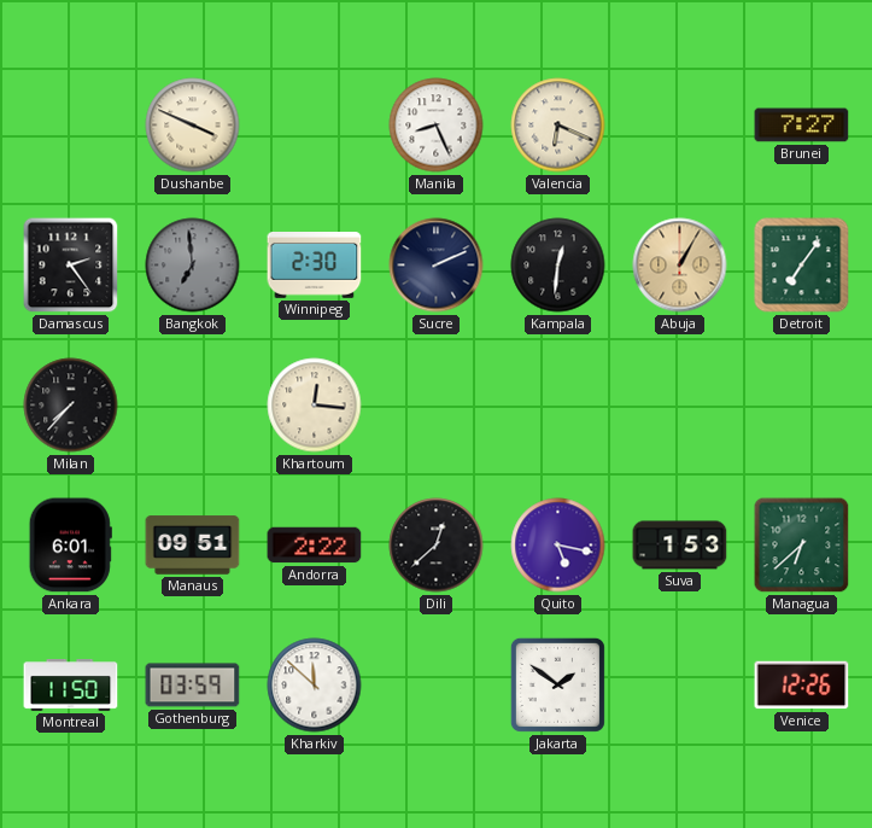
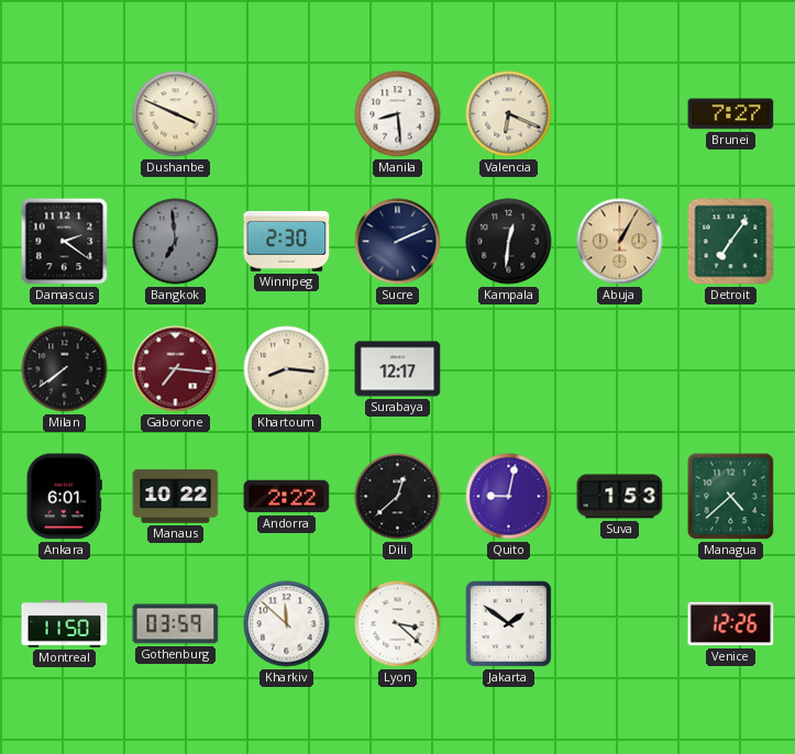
Manila: 8:26 -> 8:29 (398, 114)
Damascus: 2:24 -> 2:21 (65, 242)
Milan: 7:37 -> 7:39 (65, 369)
Gaborone: none -> 7:16 (176, 369)
Khartoum: 12:16 -> 8:16 (287, 369)
Surabaya: none -> 12:17 (398, 369)
Manaus: 09:51 -> 10:22 (176, 497)
Quito: 5:17 -> 9:02 (509, 497)
Managua: 6:38 -> 4:38 (731, 497)
Lyon: none -> 3:22 (398, 624)
